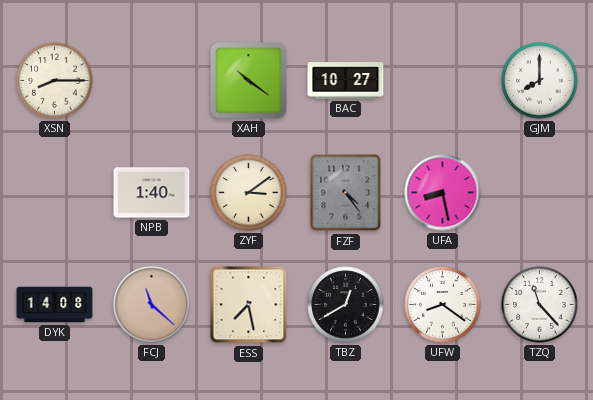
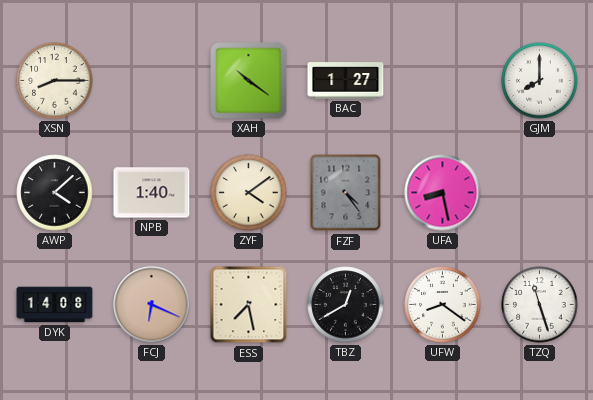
BAC: 10:27 -> 1:27 (346, 81)
AWP: none -> 4:08 (55, 193)
ZYF: 3:09 -> 4:09 (249, 193)
FCJ: 11:22 -> 6:19 (152, 305)
TZQ: 11:23 -> 11:27 (540, 305)
